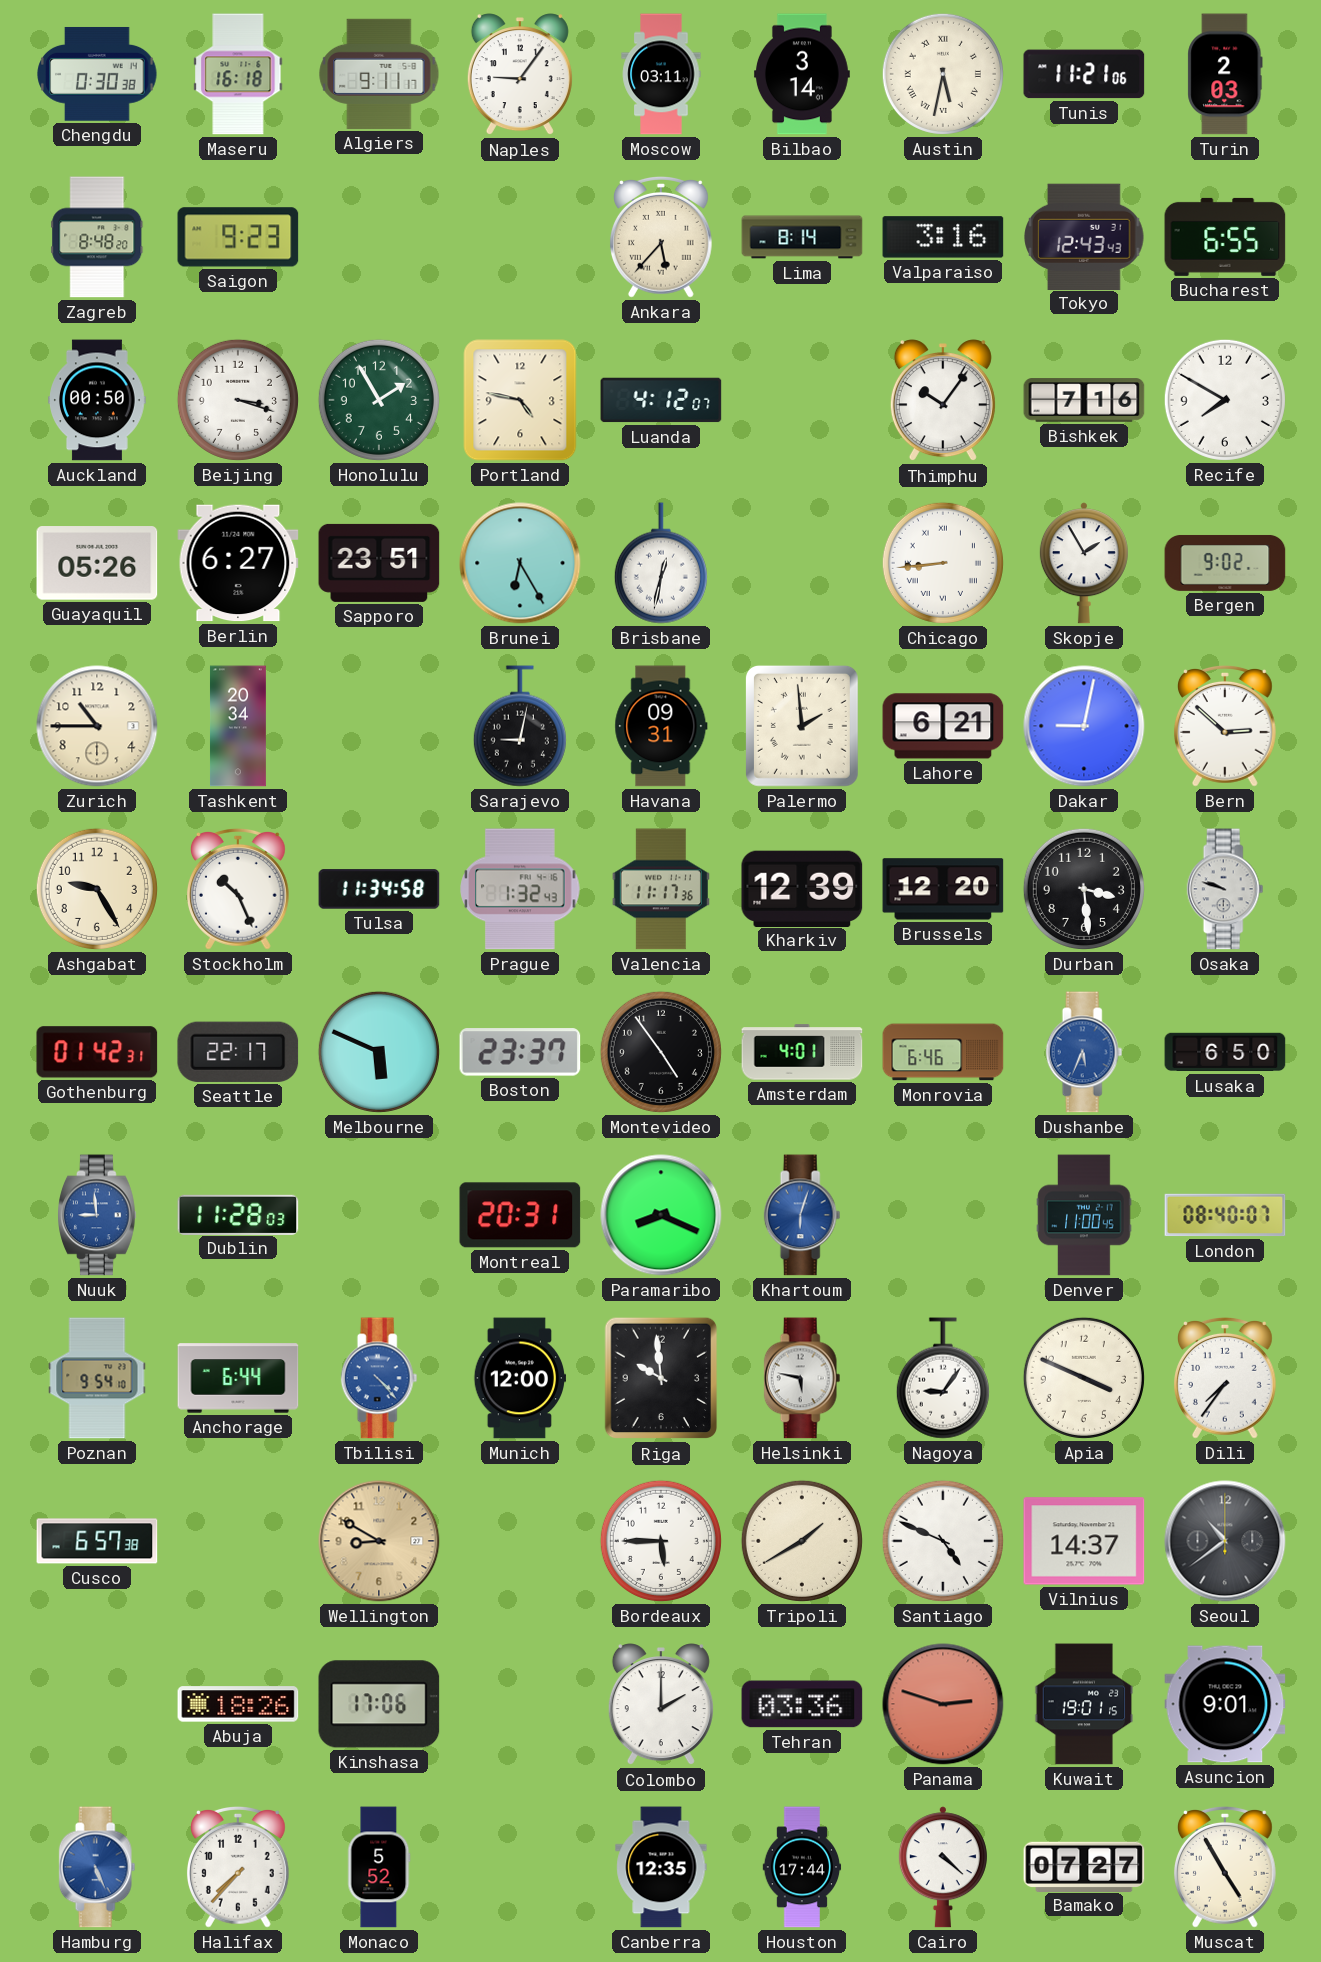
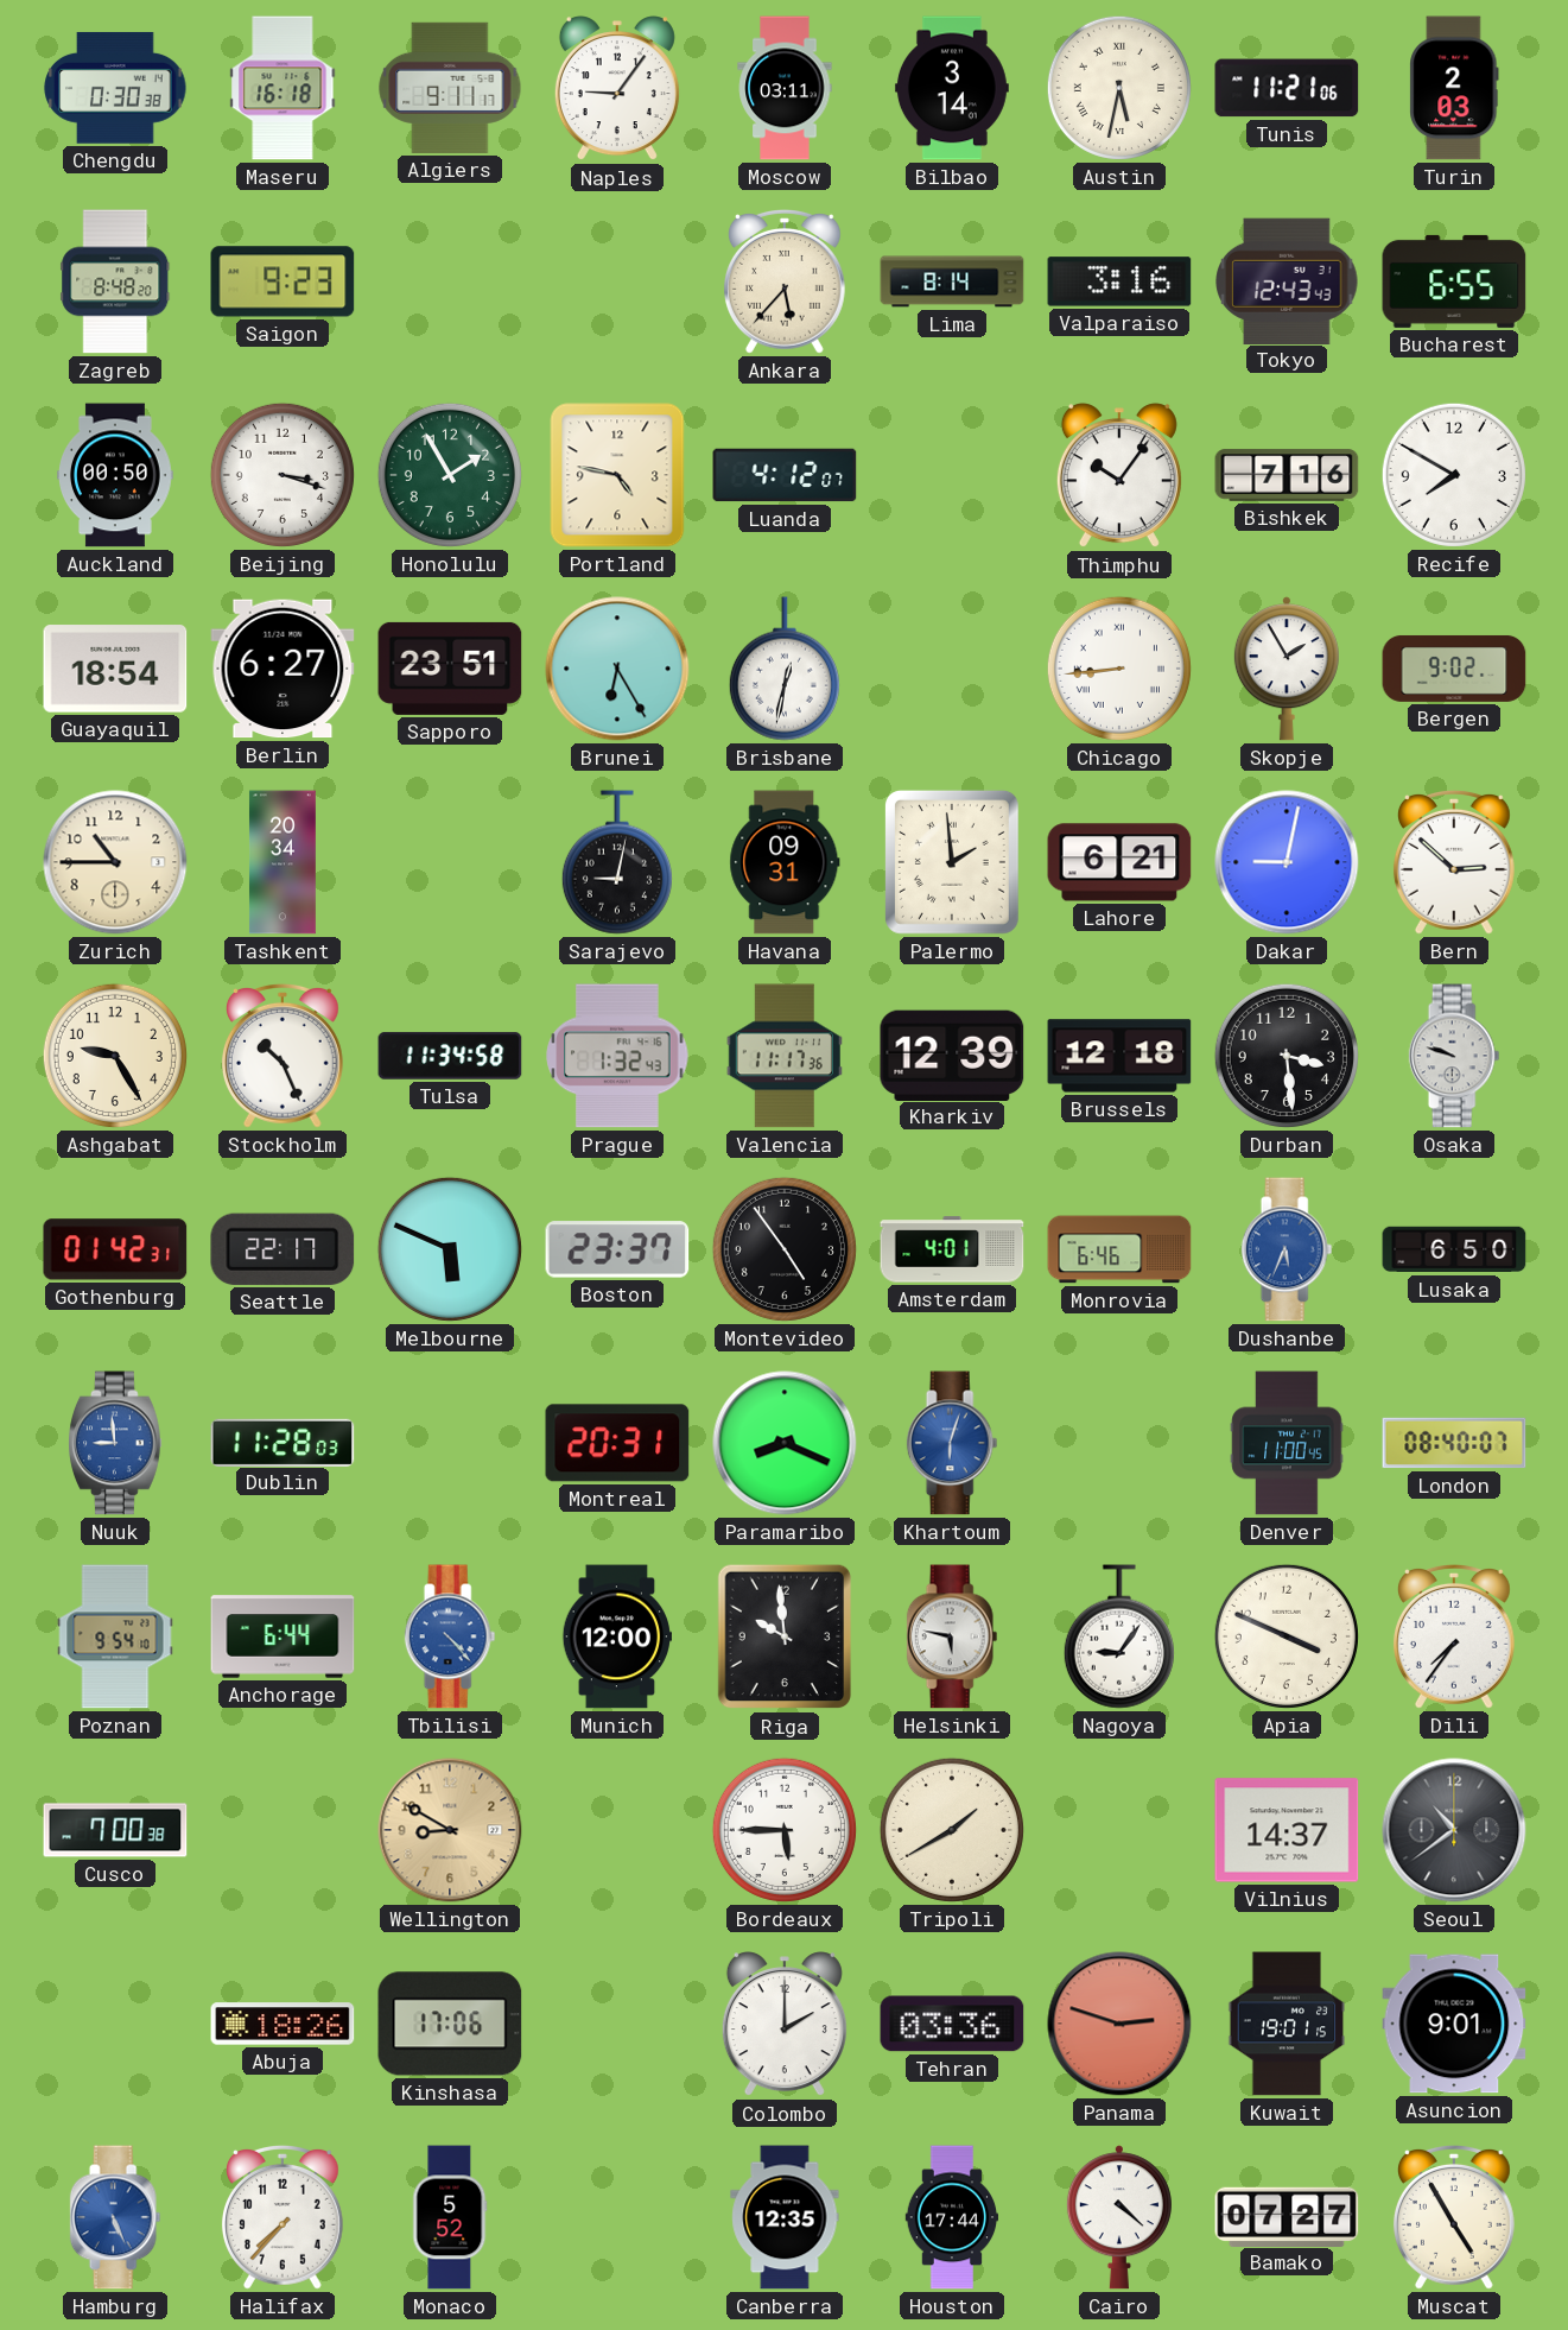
Guayaquil: 05:26 -> 18:54 (115, 669)
Brussels: 12:20 -> 12:18 (1119, 1056)
Cusco: 6:57 -> 7:00 (115, 1830)
Santiago: 4:49 -> none (943, 1541)
